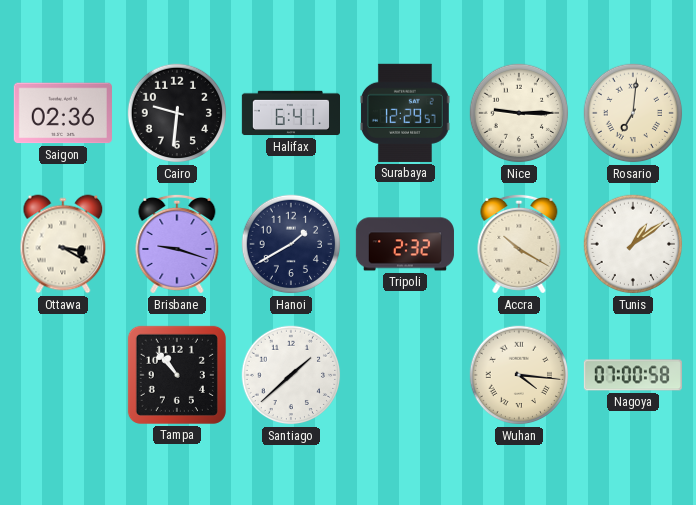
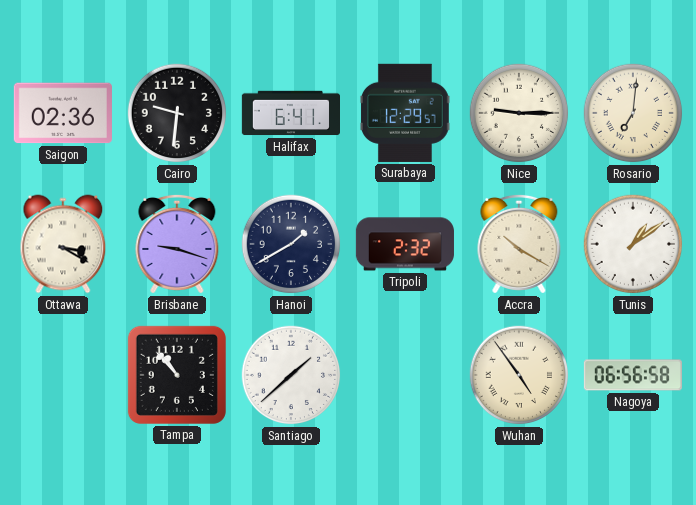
Wuhan: 4:16 -> 4:54 (519, 375)
Nagoya: 07:00 -> 06:56 (632, 375)
